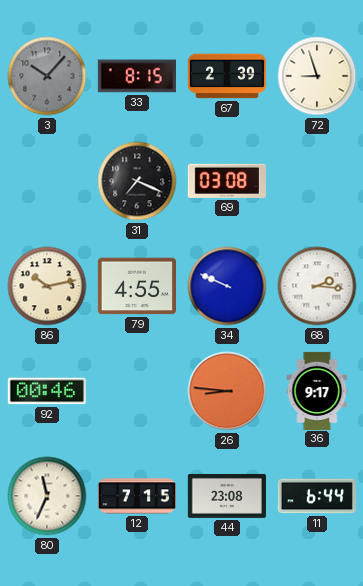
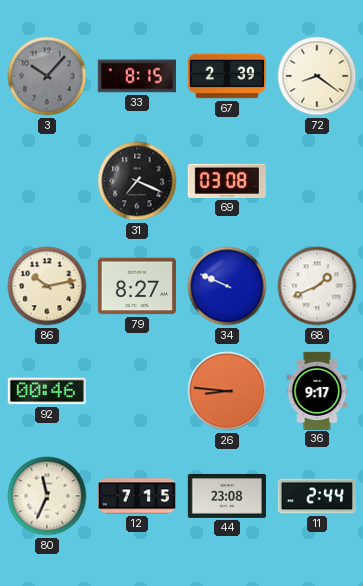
72: 8:57 -> 8:21 (317, 76)
79: 4:55 -> 8:27 (137, 286)
68: 2:16 -> 1:41 (317, 286)
11: 6:44 -> 2:44 (317, 496)
